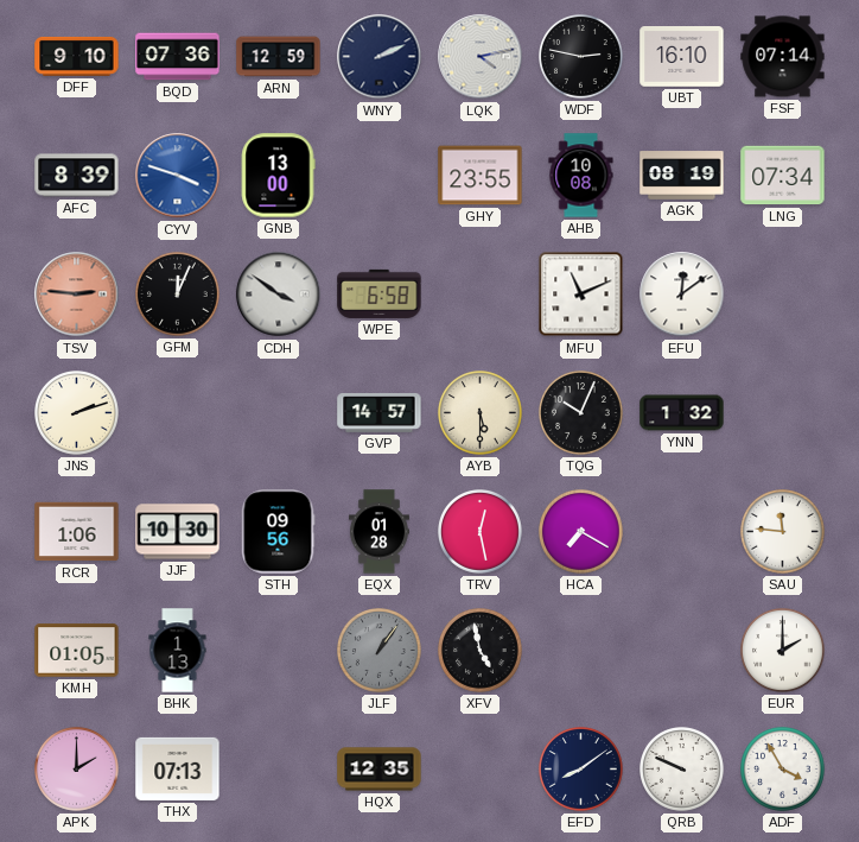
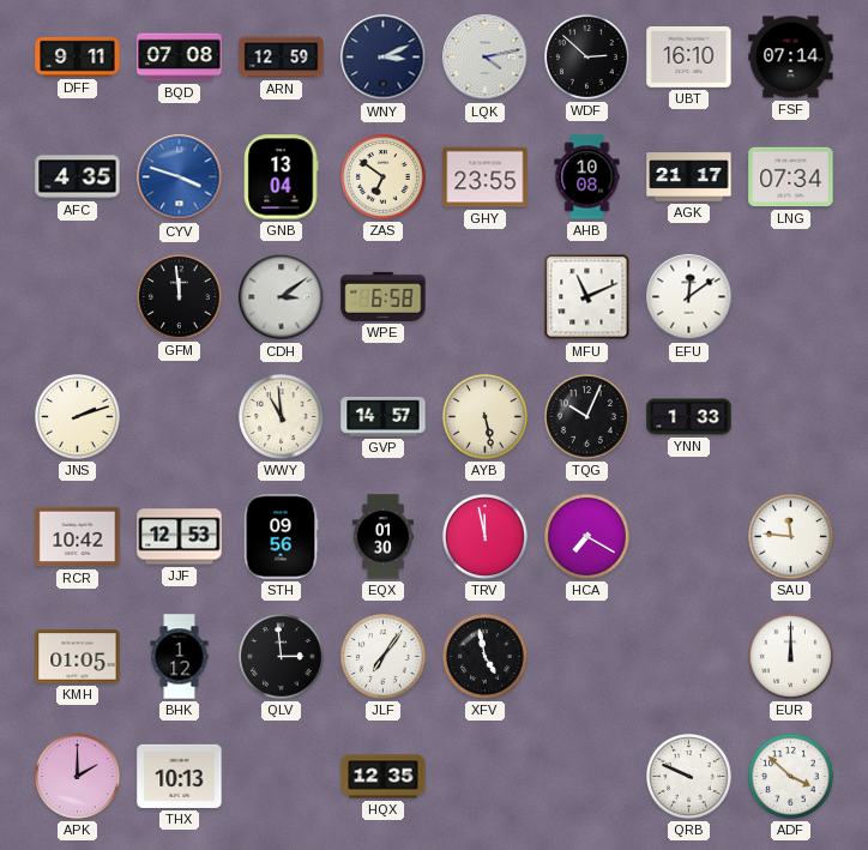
DFF: 9:10 -> 9:11 (78, 56)
BQD: 07:36 -> 07:08 (180, 58)
WNY: 2:11 -> 3:11 (384, 58)
WDF: 2:47 -> 2:52 (587, 58)
AFC: 8:39 -> 4:35 (78, 177)
GNB: 13:00 -> 13:04 (281, 177)
ZAS: none -> 6:51 (384, 177)
AGK: 08:19 -> 21:17 (689, 177)
TSV: 2:46 -> none (77, 295)
GFM: 12:04 -> 11:59 (180, 297)
CDH: 3:51 -> 3:09 (282, 297)
WWY: none -> 10:59 (282, 417)
AYB: 5:30 -> 5:28 (486, 417)
YNN: 1:32 -> 1:33 (689, 417)
RCR: 1:06 -> 10:42 (78, 537)
JJF: 10:30 -> 12:53 (180, 537)
EQX: 01:28 -> 01:30 (382, 537)
TRV: 12:28 -> 11:58 (486, 537)
BHK: 1:13 -> 1:12 (180, 657)
QLV: none -> 2:59 (282, 657)
JLF: 1:06 -> 7:06 (384, 657)
JLF dial: grey -> white (384, 657)
EUR: 2:00 -> 12:00 (791, 657)
THX: 07:13 -> 10:13 (180, 776)
EFD: 8:09 -> none (581, 770)
ADF: 3:55 -> 3:52 (791, 777)
